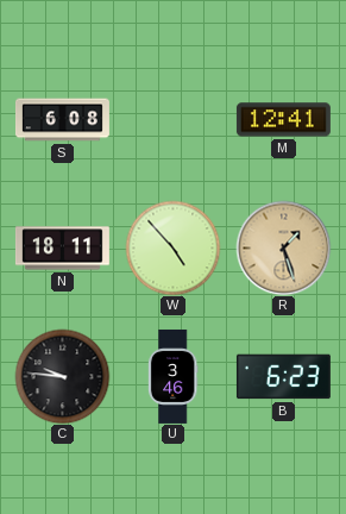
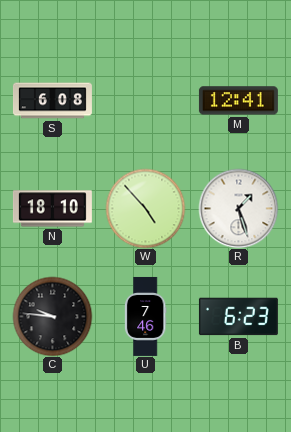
N: 18:11 -> 18:10 (52, 209)
R dial: champagne -> white (238, 208)
U: 3:46 -> 7:46 (145, 316)
